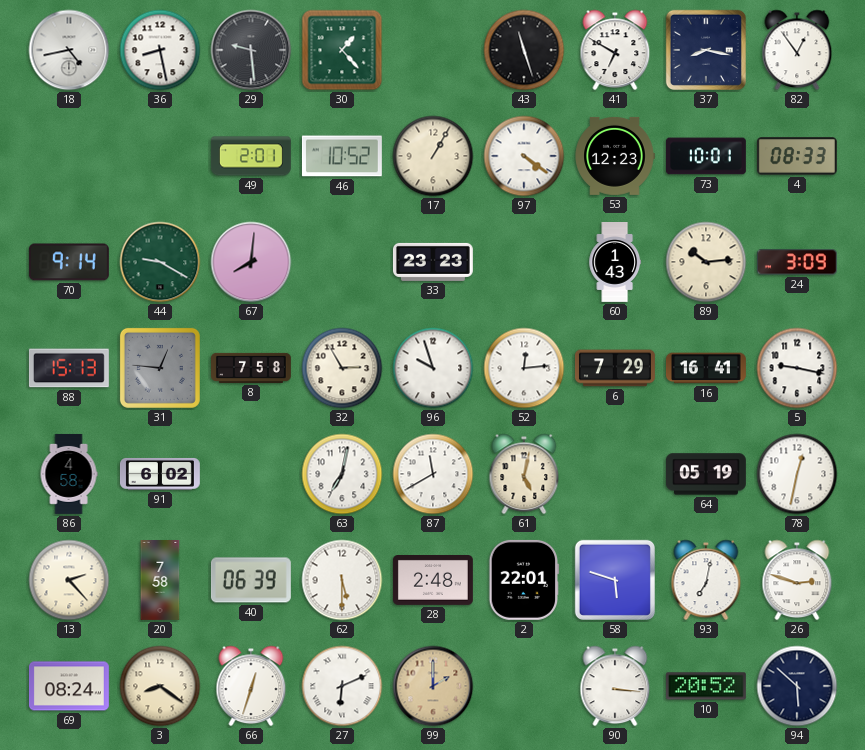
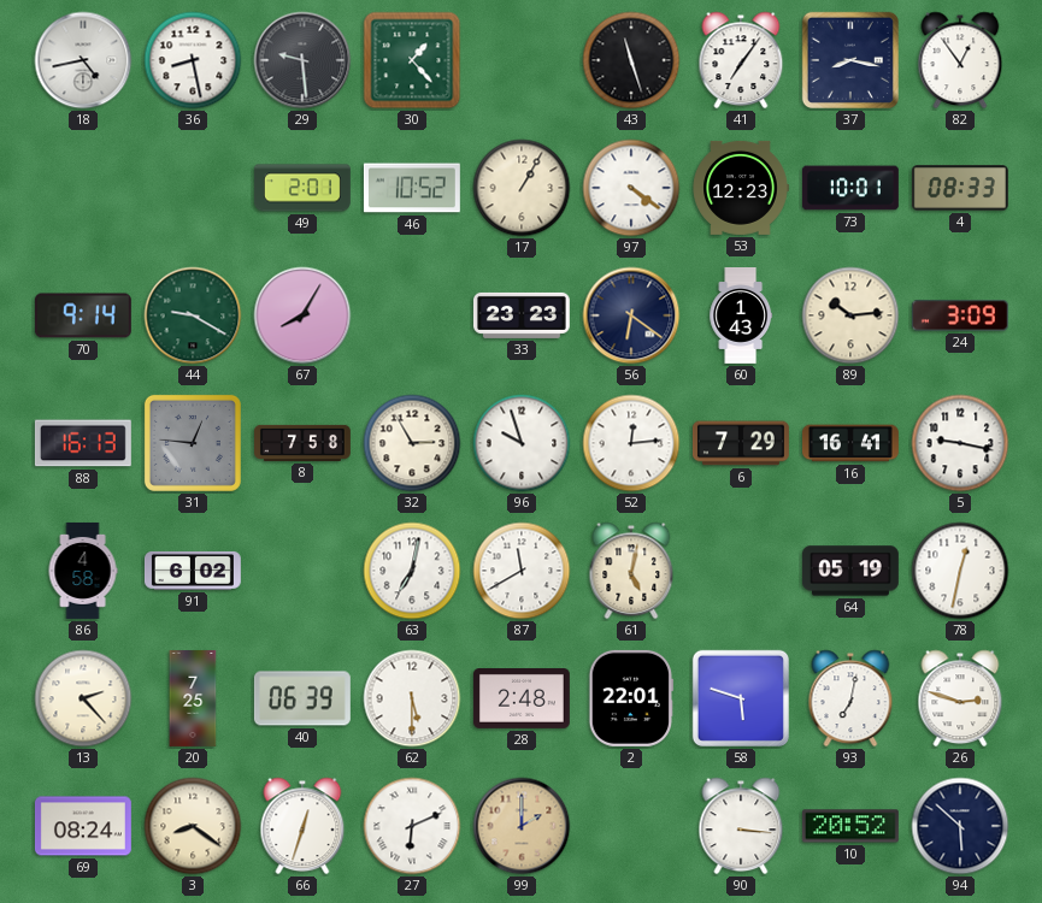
41: 6:50 -> 7:06 (741, 60)
67: 8:01 -> 8:05 (302, 315)
56: none -> 6:21 (631, 315)
88: 15:13 -> 16:13 (83, 443)
20: 7:58 -> 7:25 (193, 700)
